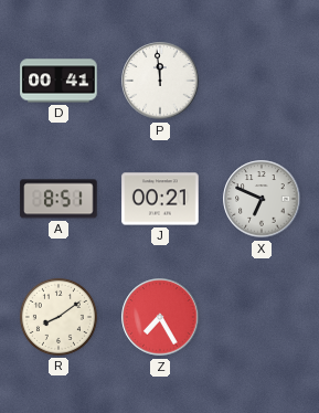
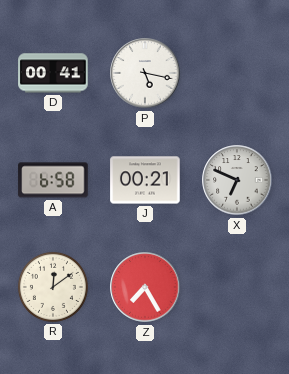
P: 11:59 -> 5:17 (145, 73)
A: 8:51 -> 6:58 (53, 180)
R: 8:09 -> 12:09 (53, 287)
